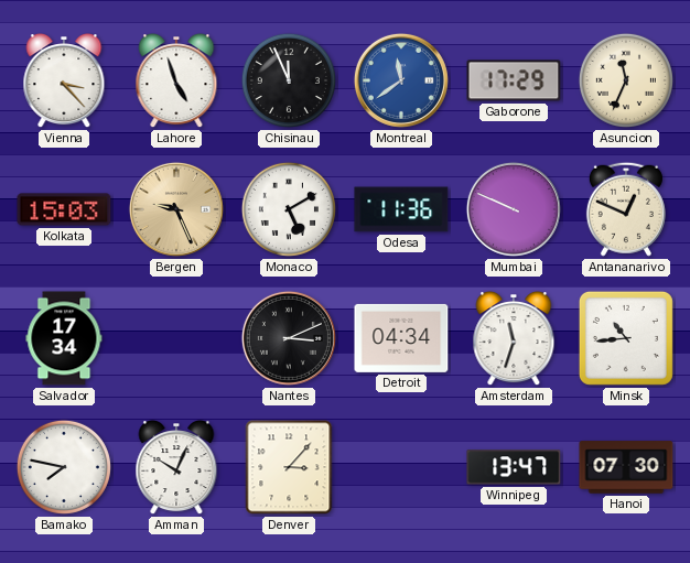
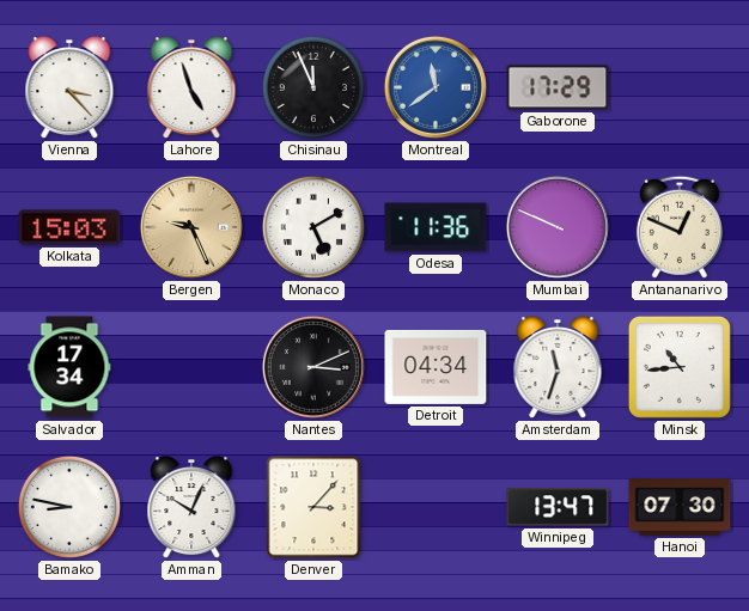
Asuncion: 11:34 -> none (626, 80)
Bamako: 7:47 -> 8:47 (69, 507)
